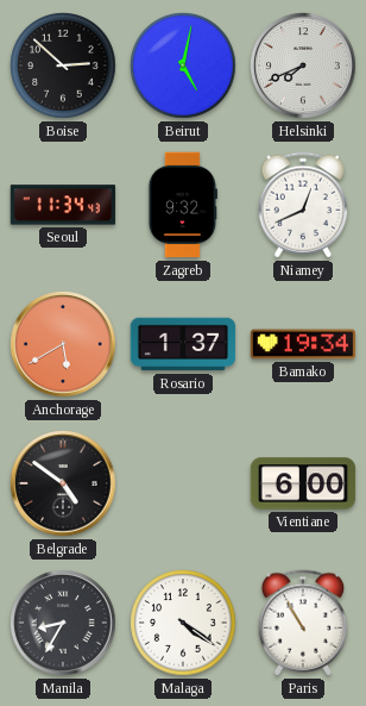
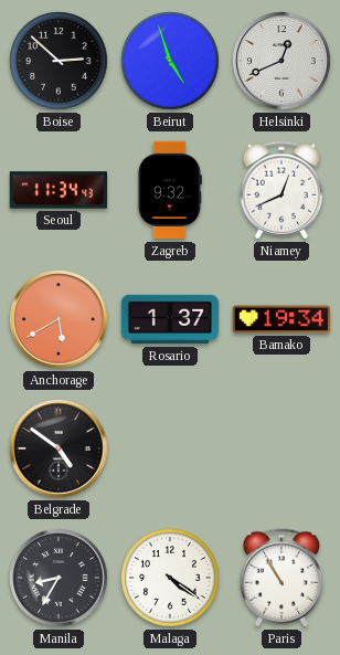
Beirut: 5:02 -> 4:57 (170, 61)
Helsinki: 7:41 -> 12:41 (281, 61)
Vientiane: 6:00 -> none (303, 483)
